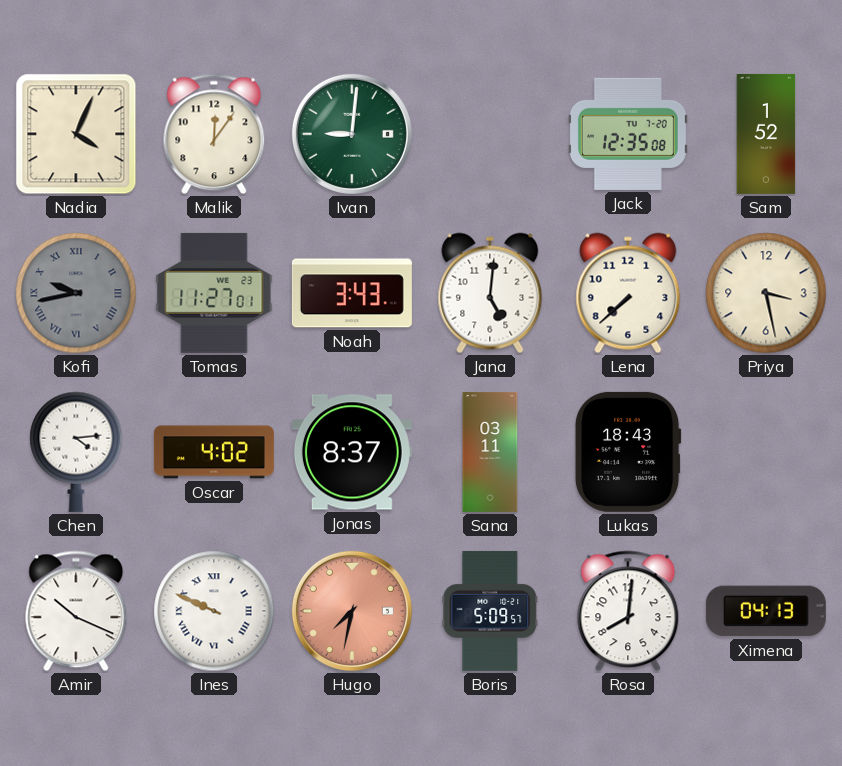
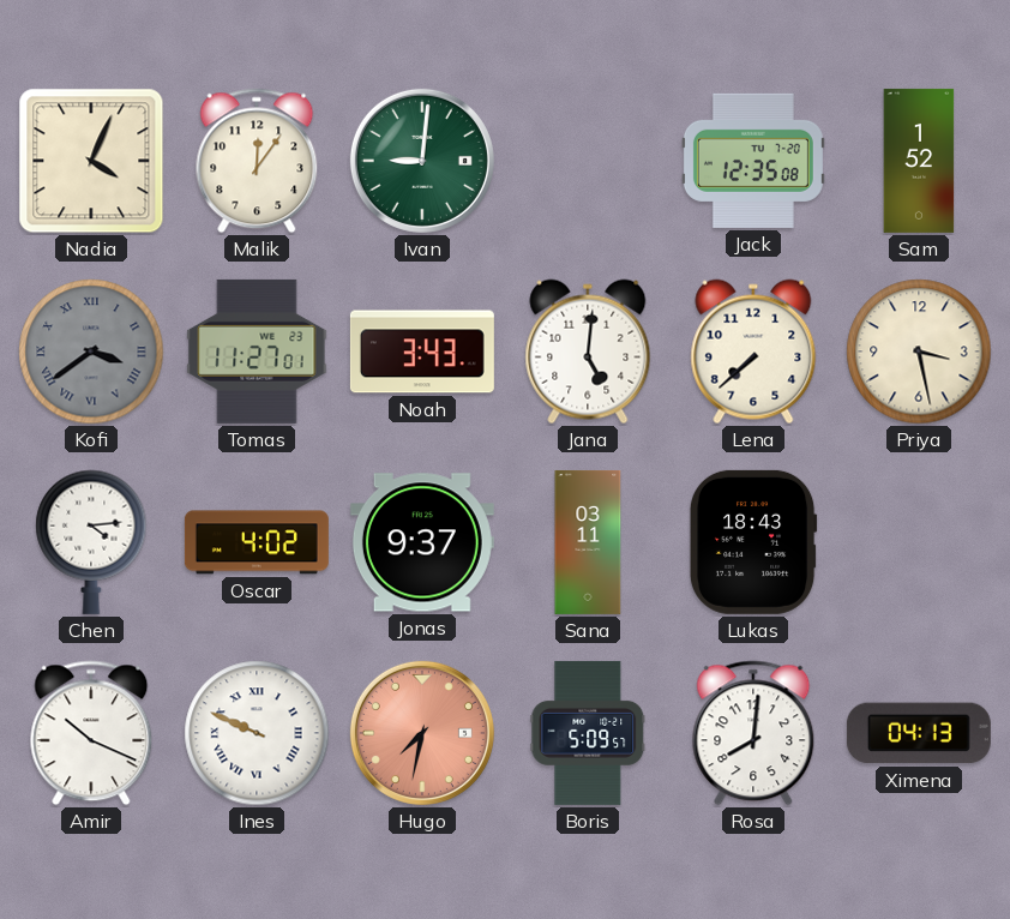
Kofi: 9:43 -> 3:39 (91, 352)
Jonas: 8:37 -> 9:37 (422, 542)
